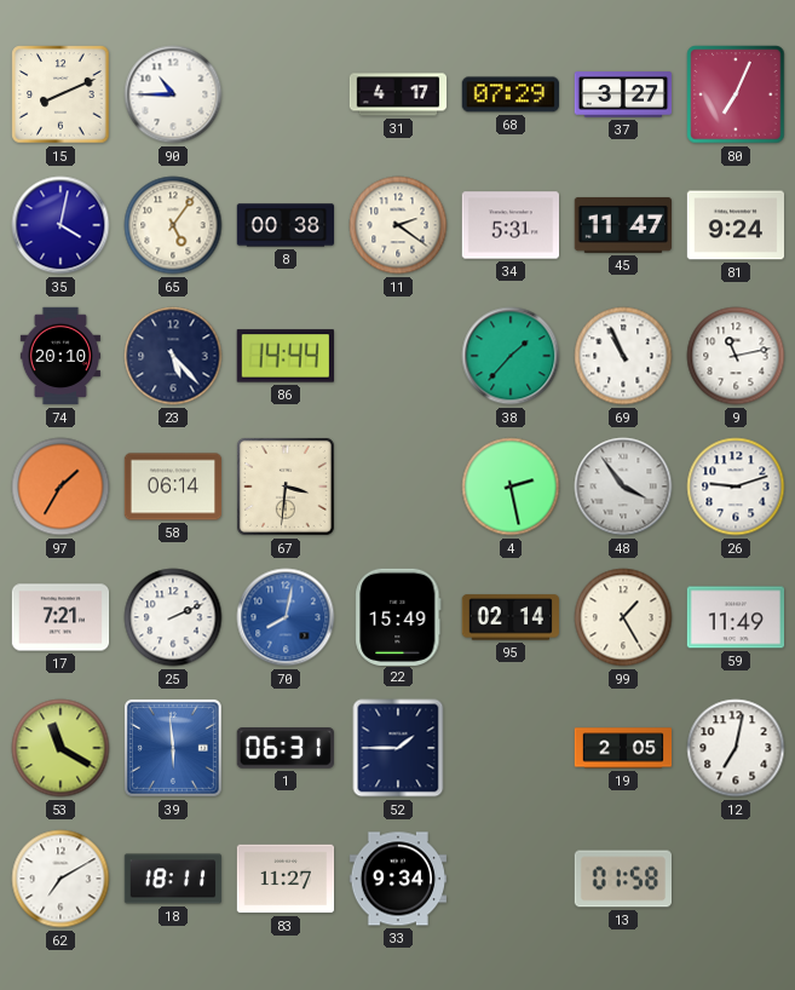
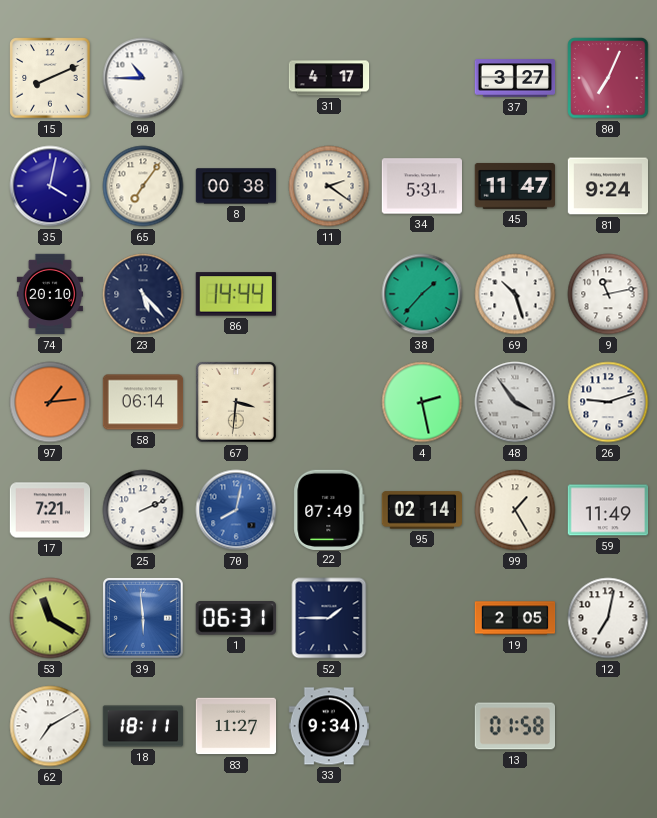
68: 07:29 -> none (509, 94)
65: 5:06 -> 7:06 (143, 186)
69: 10:56 -> 10:27 (515, 294)
97: 1:35 -> 1:14 (50, 402)
22: 15:49 -> 07:49 (329, 509)
